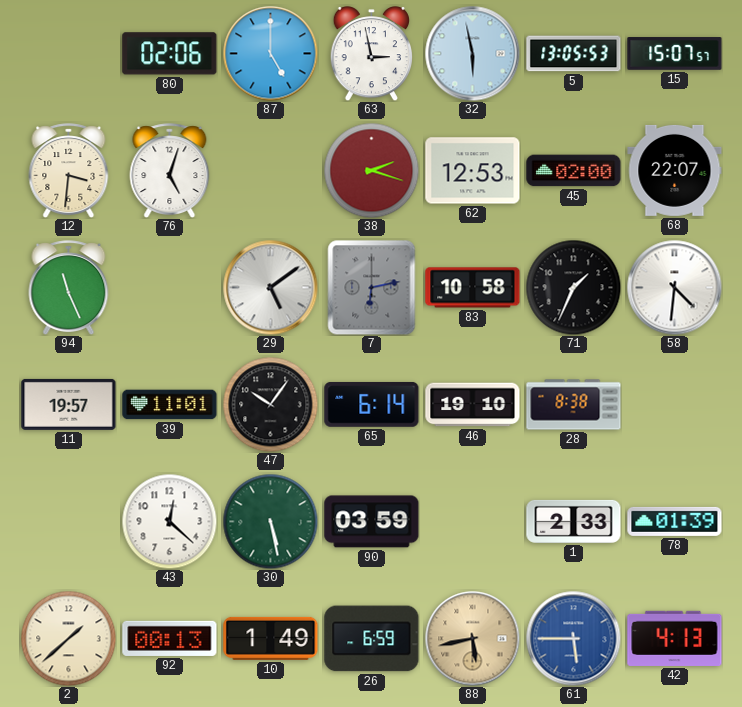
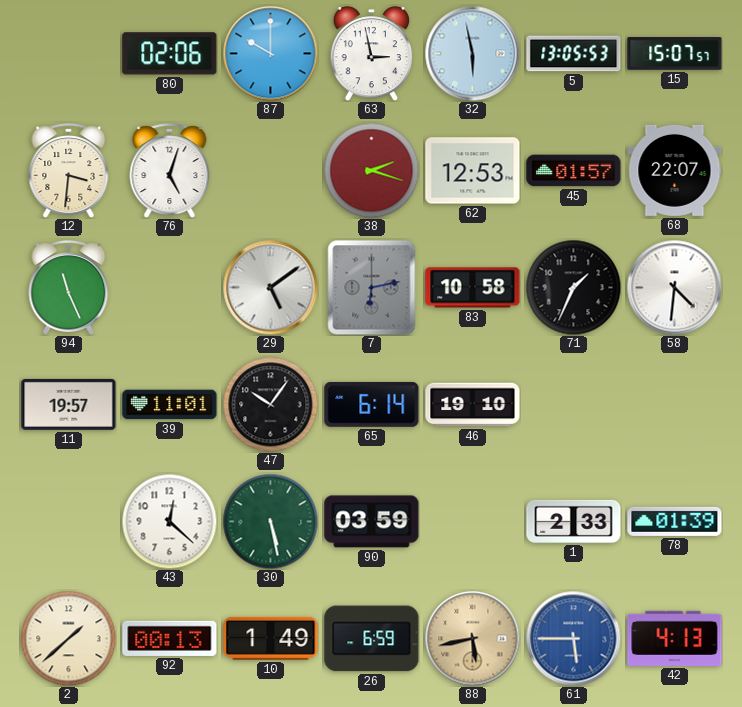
87: 5:00 -> 10:00 (270, 53)
45: 02:00 -> 01:57 (574, 171)
28: 8:38 -> none (574, 405)
